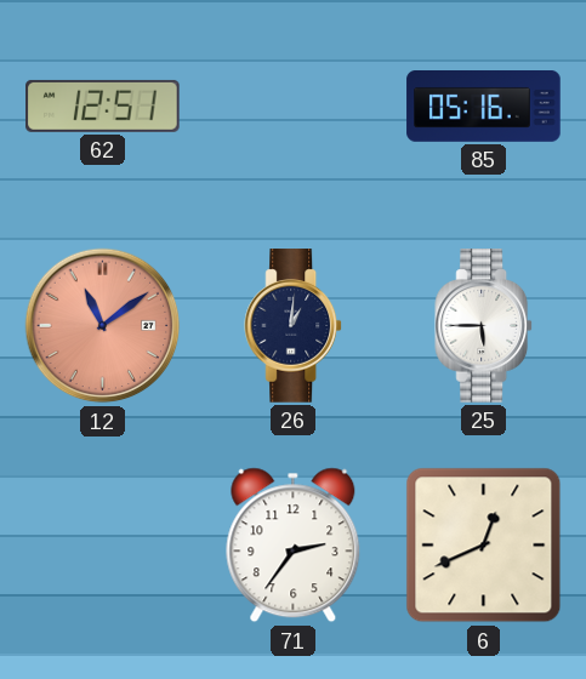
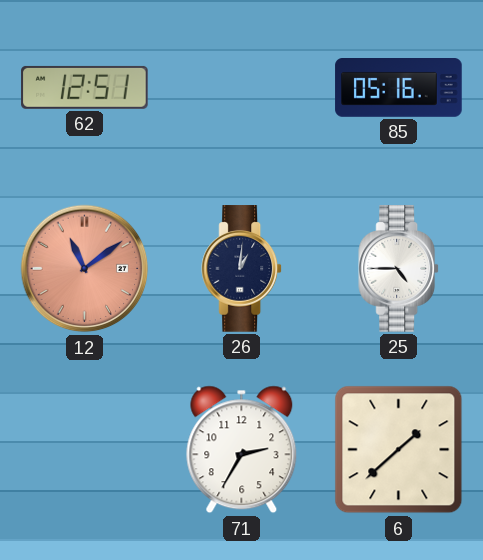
25: 5:45 -> 4:45 (399, 269)
71: 2:36 -> 2:35 (242, 450)
6: 12:41 -> 1:38 (399, 450)
